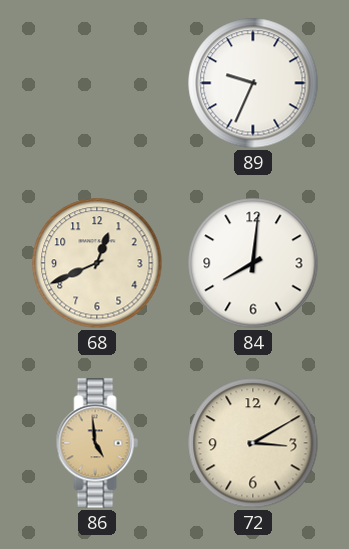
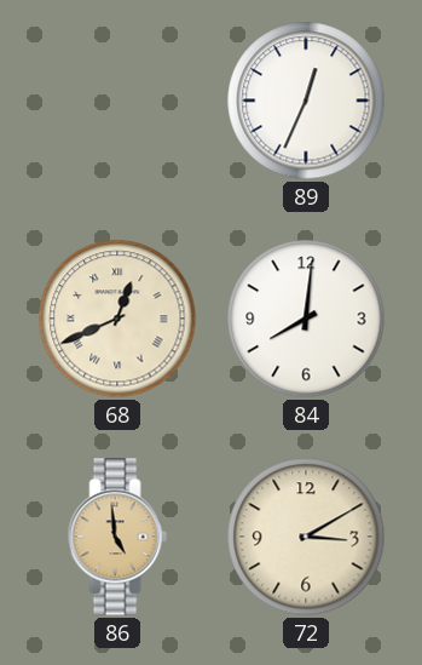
89: 9:34 -> 12:34 (306, 101)
68 numerals: Arabic -> Roman (117, 319)
